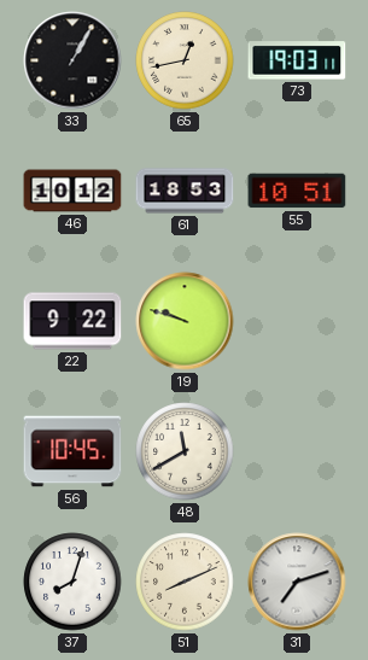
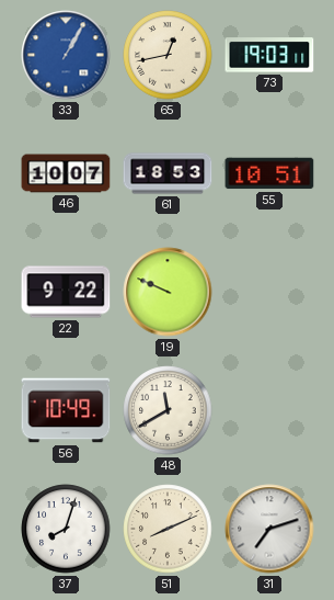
33 dial: black -> blue (66, 55)
46: 10:12 -> 10:07 (66, 173)
19: 9:48 -> 9:49 (168, 292)
56: 10:45 -> 10:49 (66, 410)
